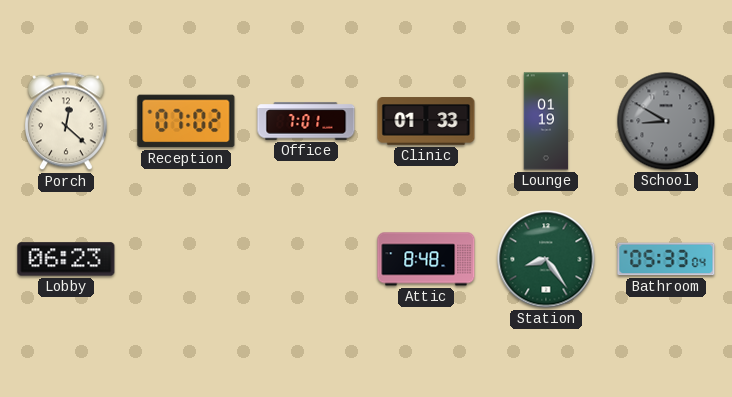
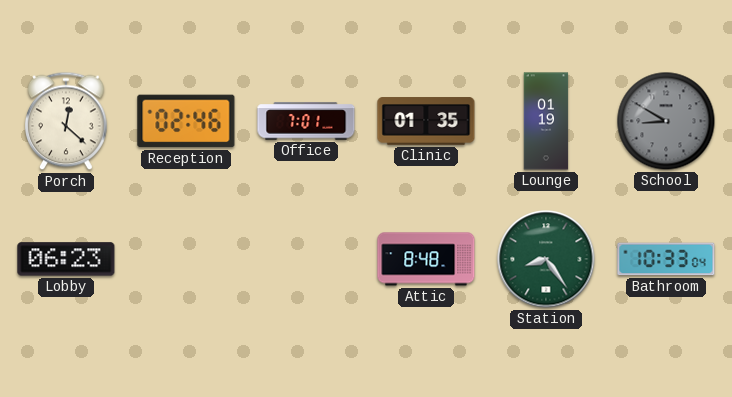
Reception: 07:02 -> 02:46 (186, 121)
Clinic: 01:33 -> 01:35 (426, 121)
Bathroom: 05:33 -> 10:33 (666, 259)
